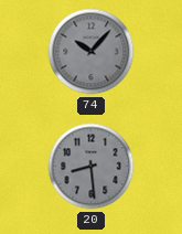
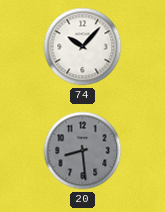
74 dial: grey -> white (83, 47)
